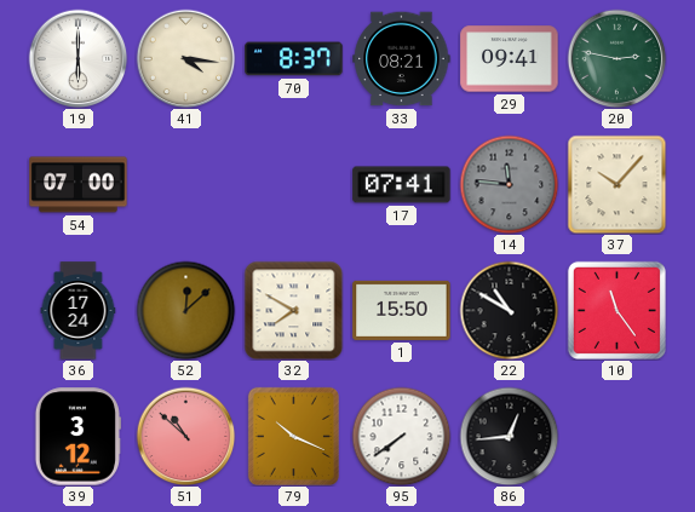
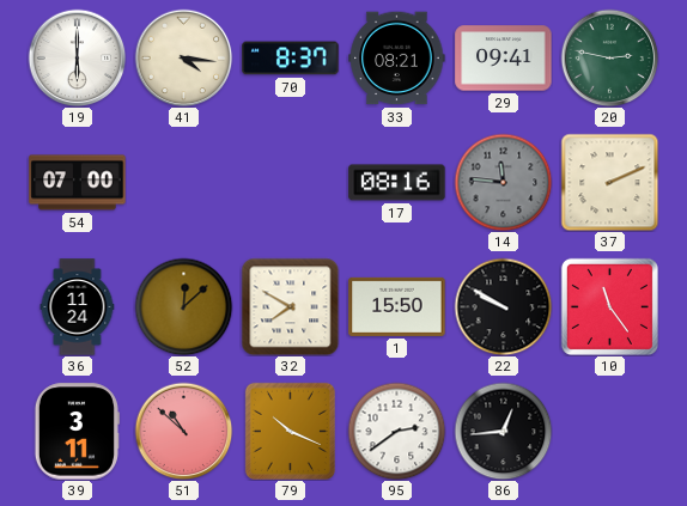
17: 07:41 -> 08:16 (397, 183)
37: 10:07 -> 2:11 (609, 182)
36: 17:24 -> 11:24 (78, 307)
22: 10:50 -> 9:50 (503, 306)
39: 3:12 -> 3:11 (77, 432)
95: 7:39 -> 2:39 (396, 431)
